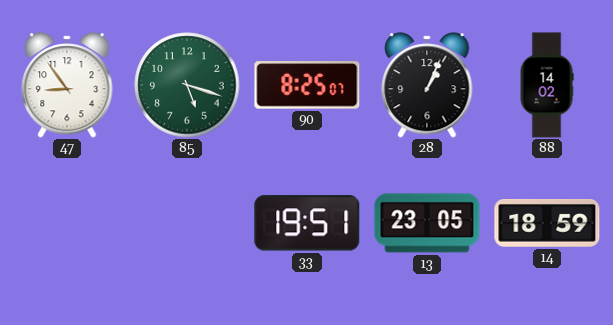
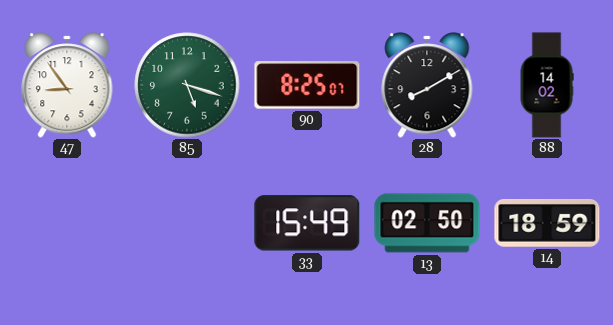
28: 1:04 -> 8:10 (427, 85)
33: 19:51 -> 15:49 (307, 223)
13: 23:05 -> 02:50 (427, 223)
